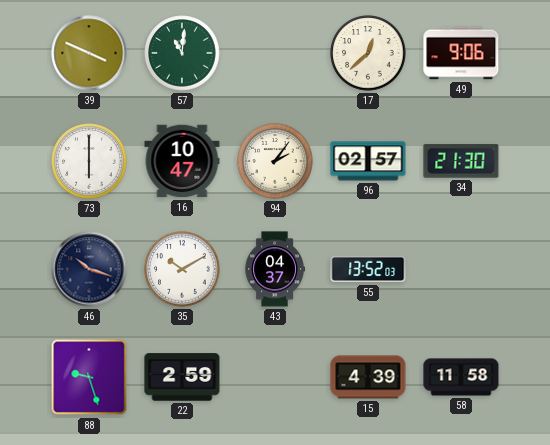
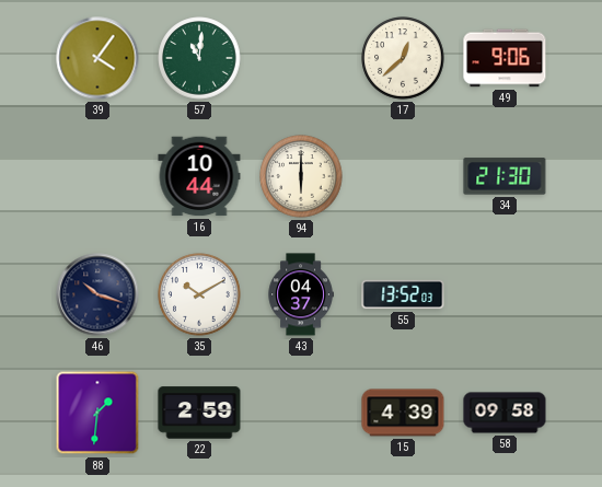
39: 3:49 -> 4:06 (97, 58)
73: 6:00 -> none (89, 161)
16: 10:47 -> 10:44 (199, 176)
94: 2:06 -> 6:00 (301, 176)
96: 02:57 -> none (368, 161)
88: 9:27 -> 1:31 (97, 413)
58: 11:58 -> 09:58 (505, 413)
